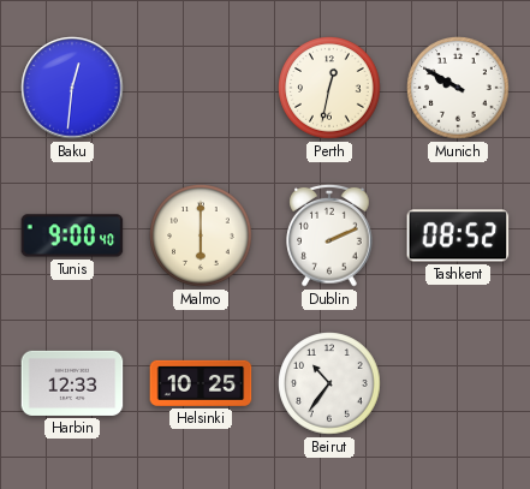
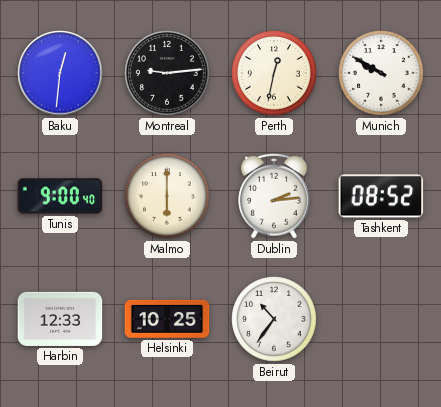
Montreal: none -> 9:14 (167, 73)
Dublin: 2:11 -> 2:14 (274, 196)
